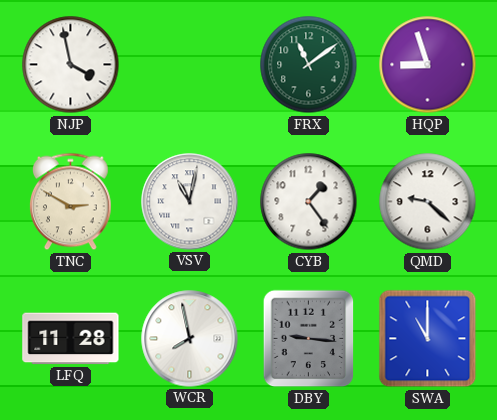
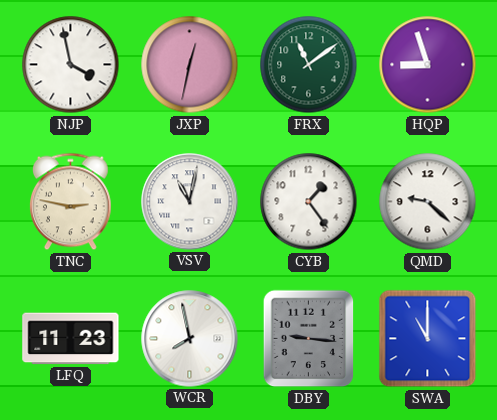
JXP: none -> 12:32 (190, 65)
TNC: 2:50 -> 2:47 (71, 202)
LFQ: 11:28 -> 11:23 (71, 339)
